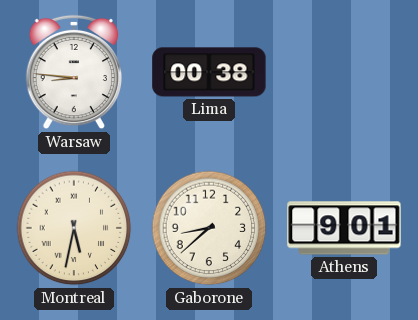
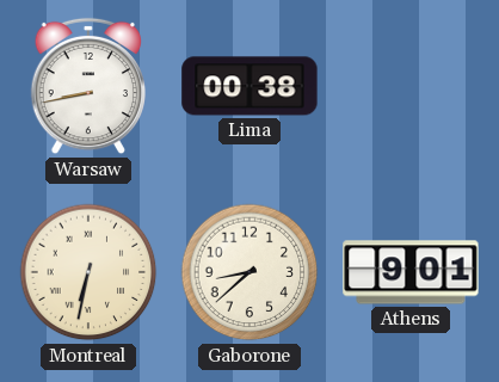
Warsaw: 8:46 -> 8:43 (87, 86)
Montreal: 5:32 -> 6:32 (88, 272)
